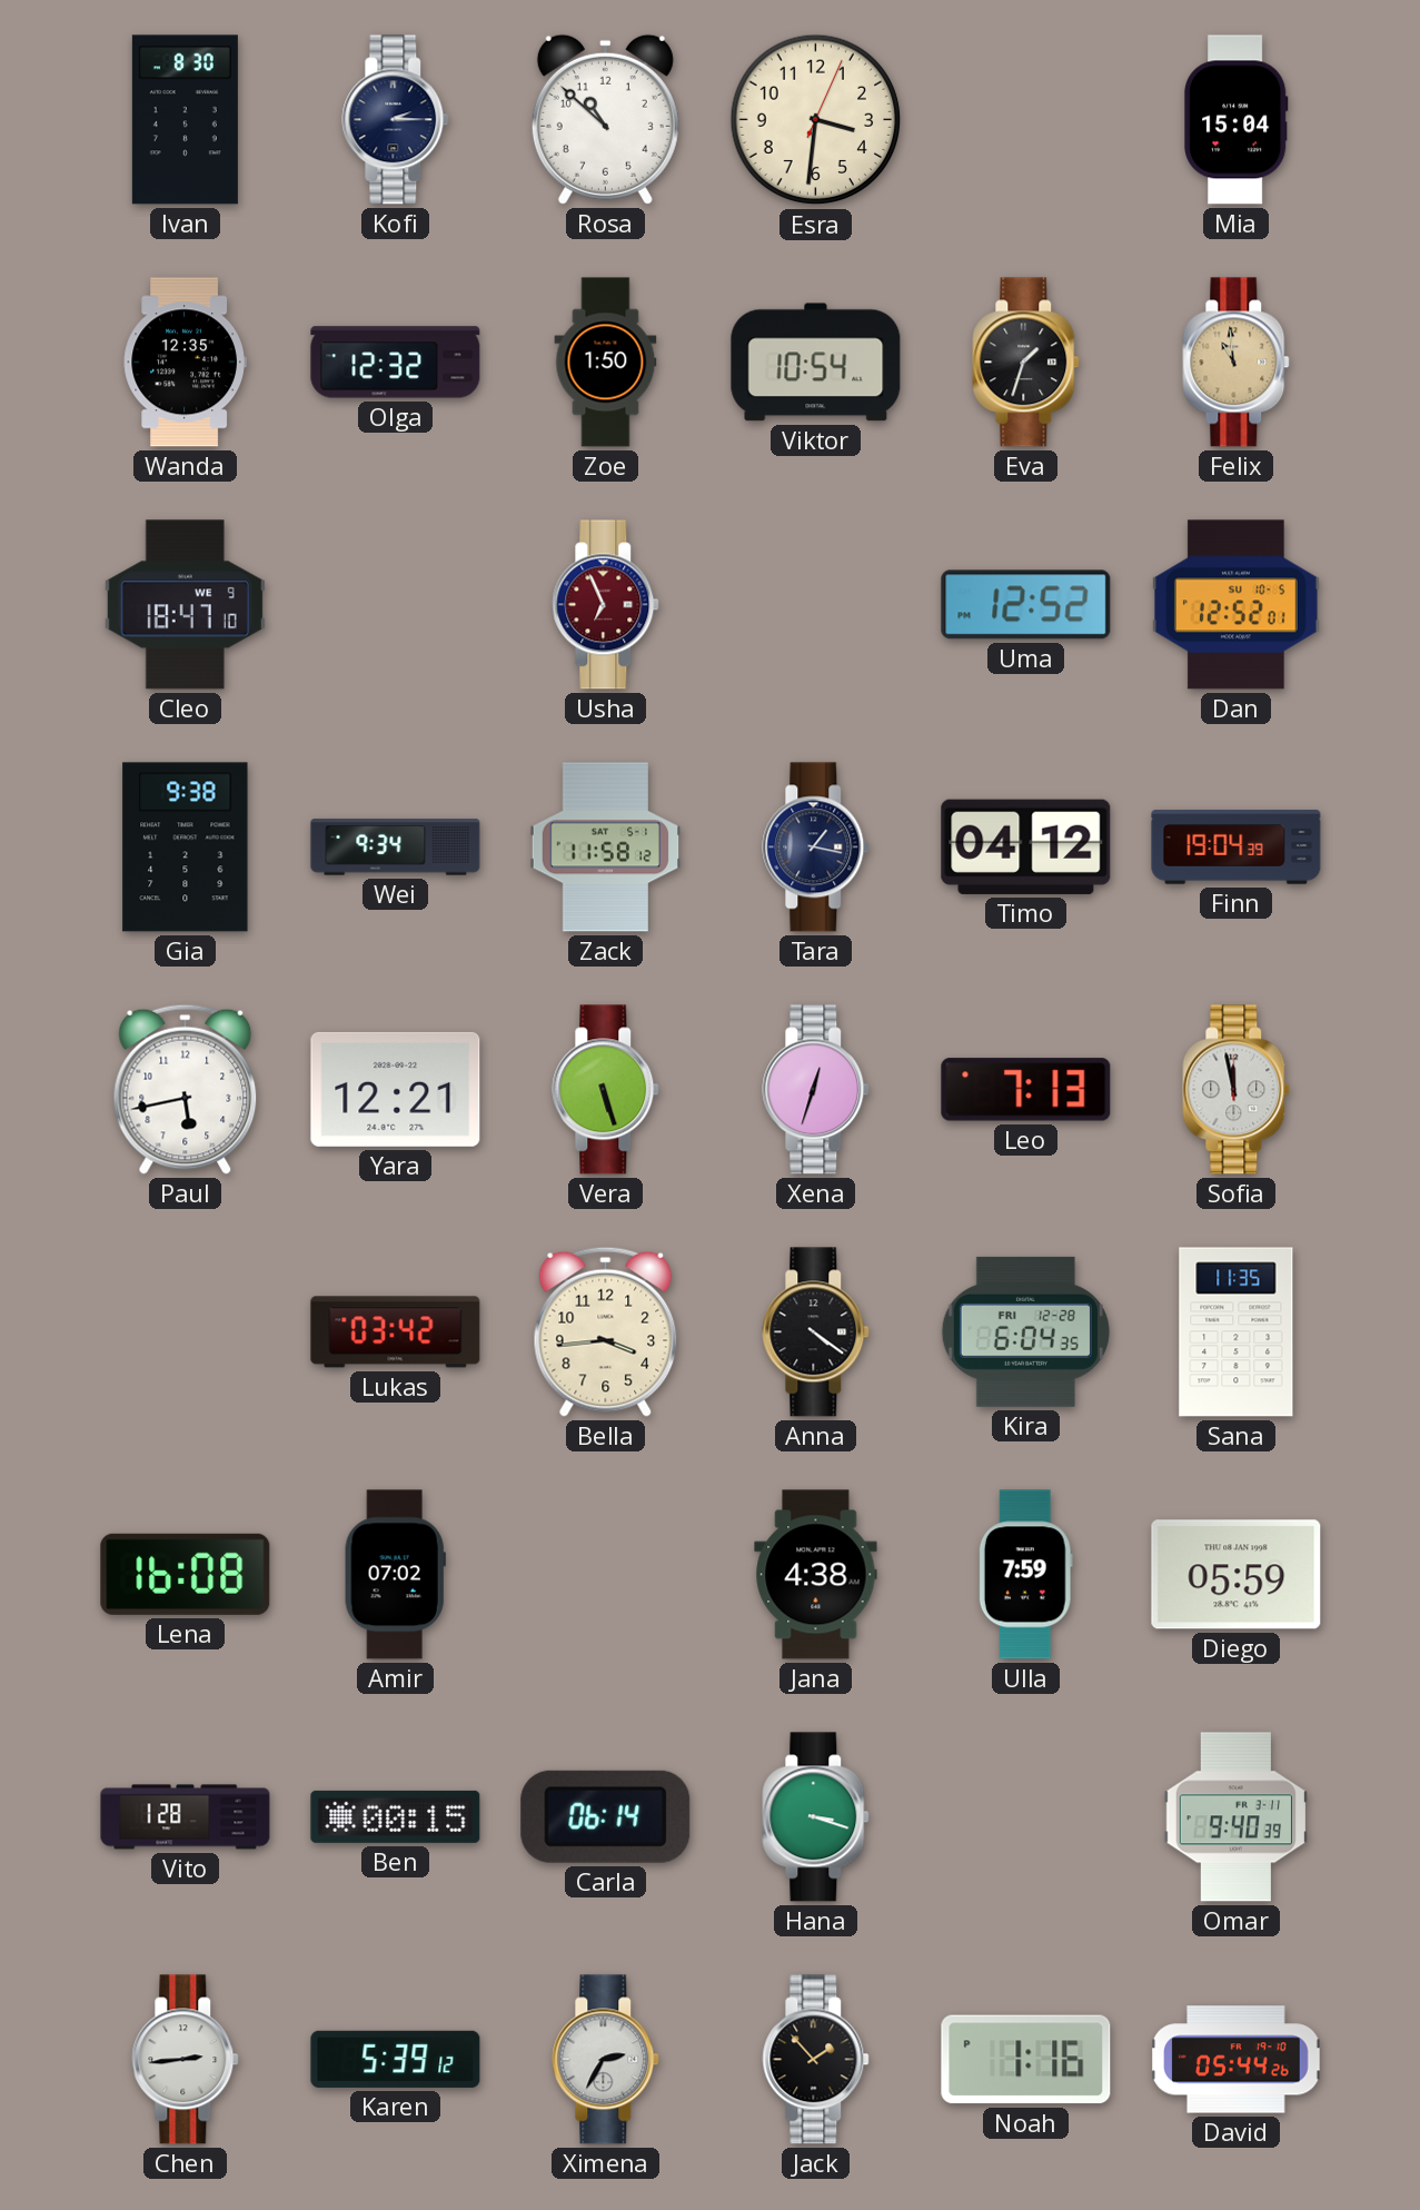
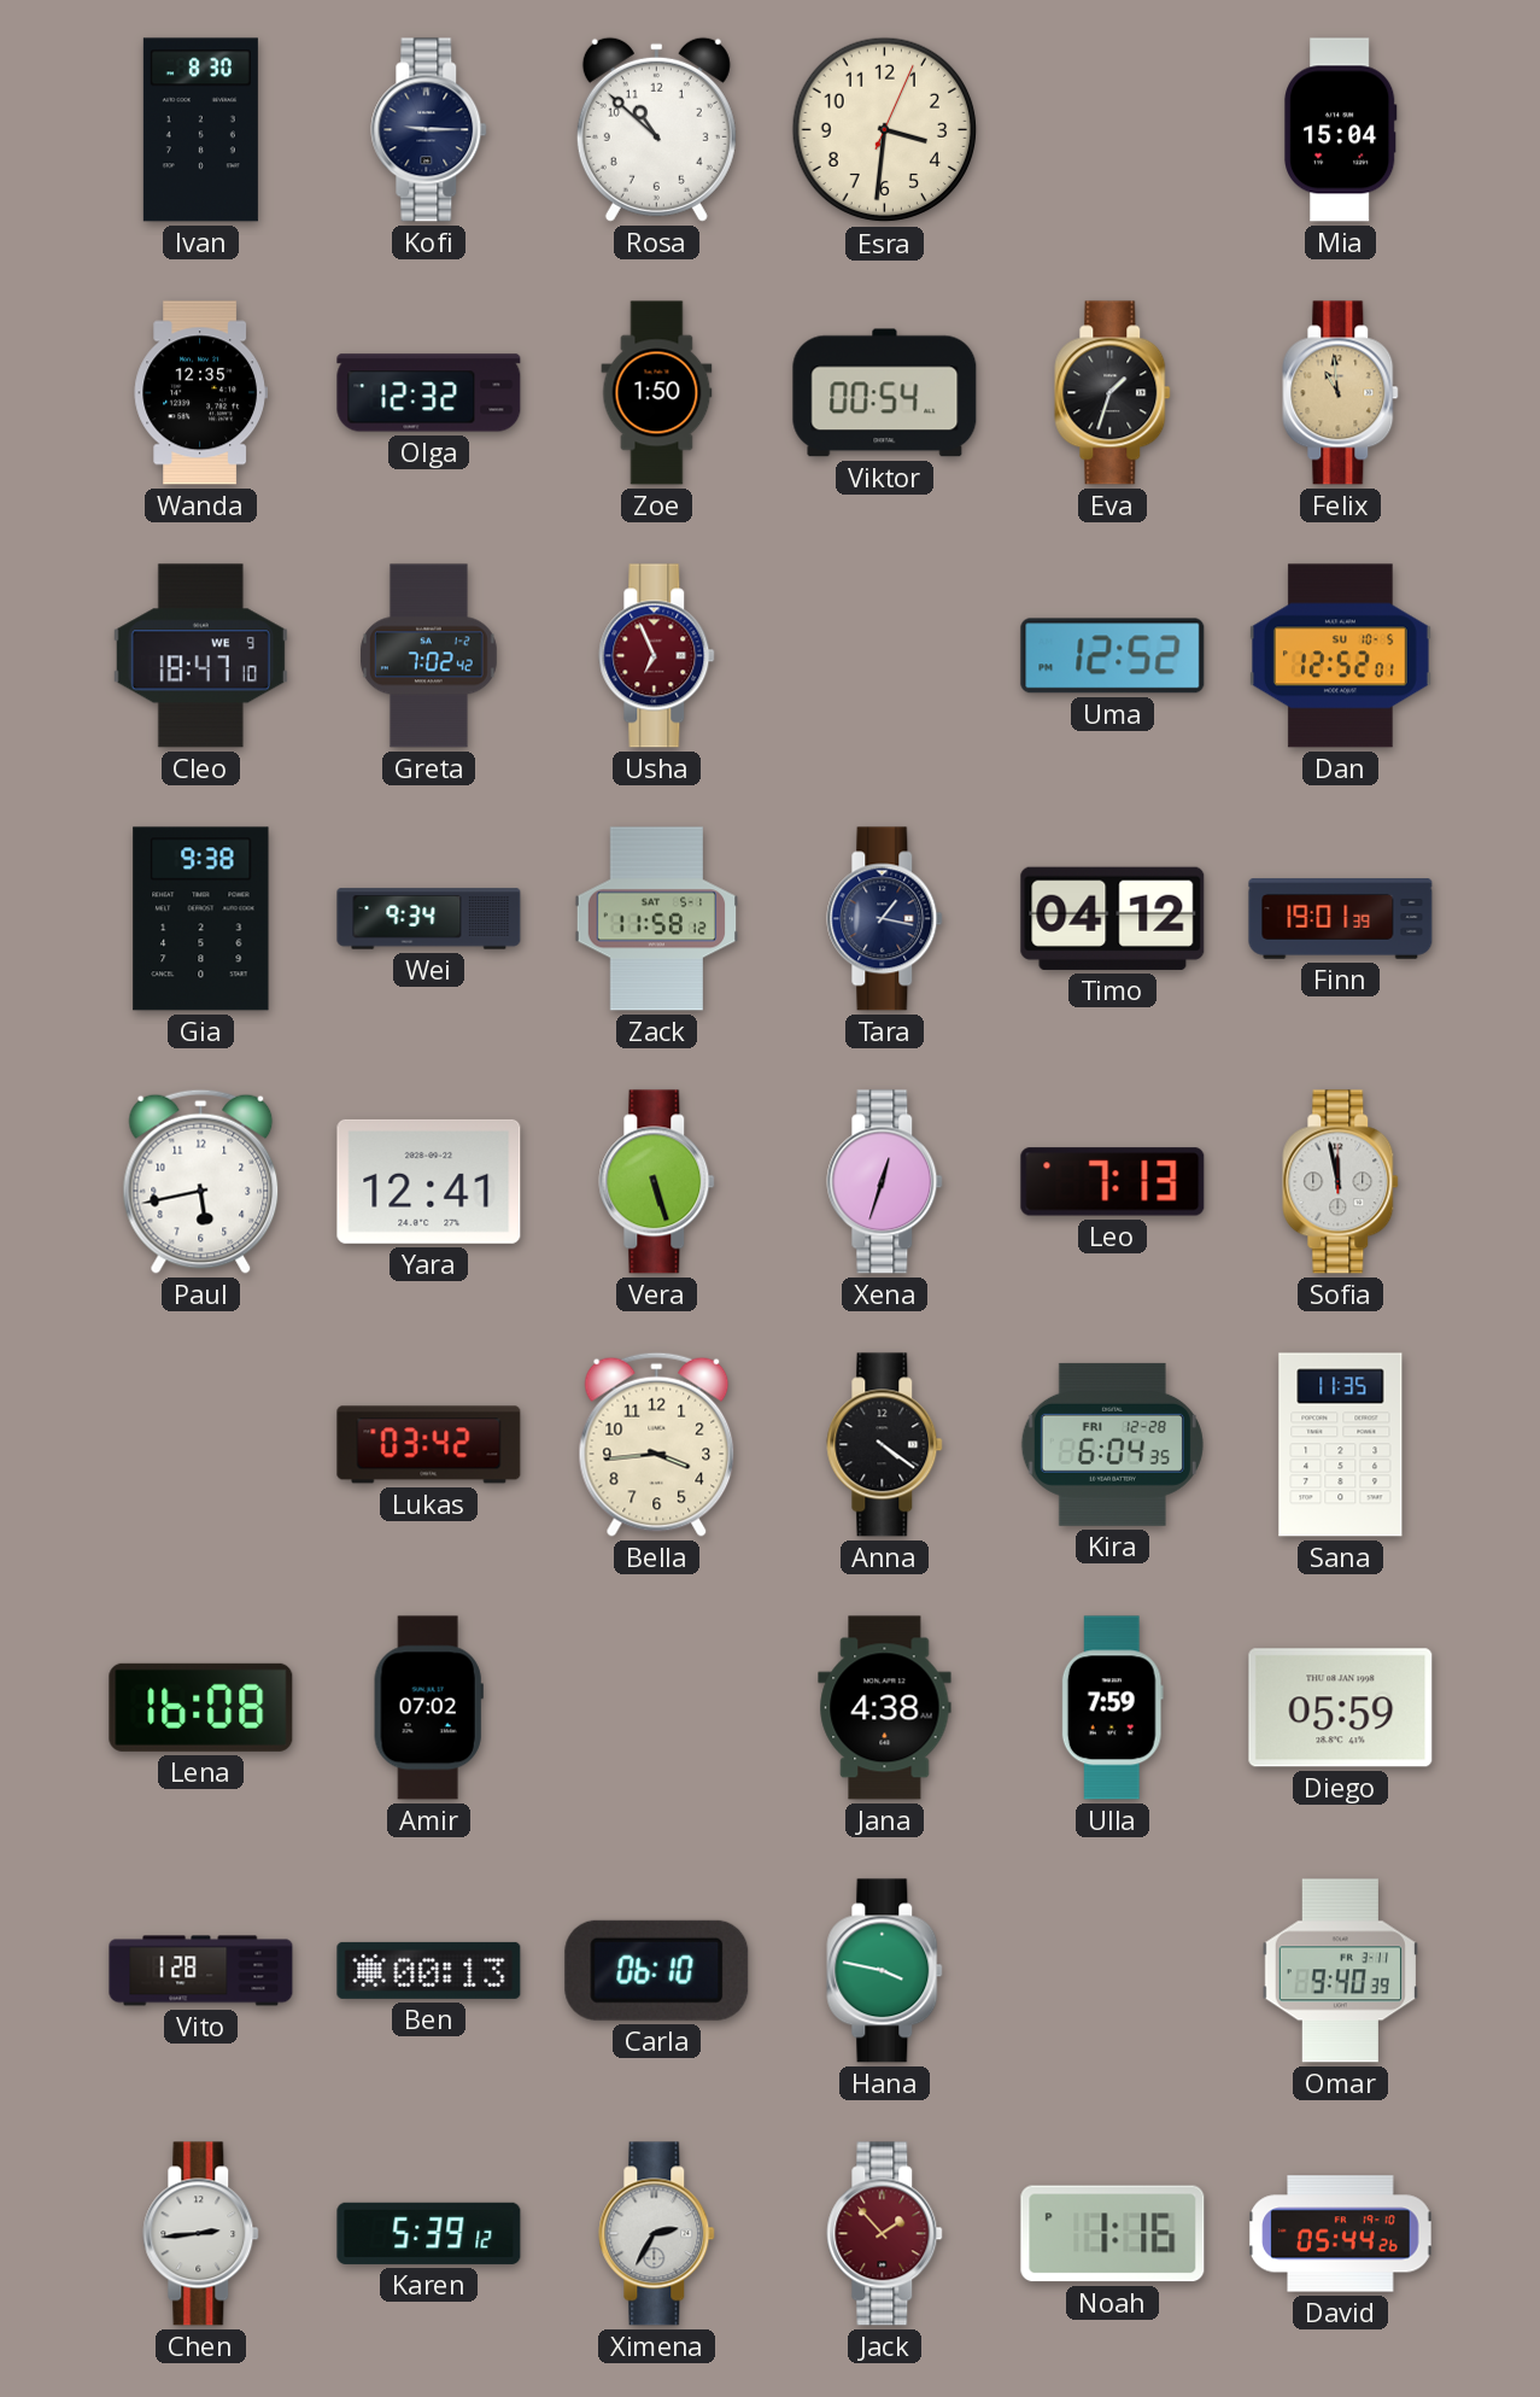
Kofi: 2:15 -> 9:15 (429, 130)
Viktor: 10:54 -> 00:54 (885, 393)
Greta: none -> 7:02 (429, 656)
Finn: 19:04 -> 19:01 (1341, 919)
Yara: 12:21 -> 12:41 (429, 1181)
Ben: 00:15 -> 00:13 (429, 1970)
Carla: 06:14 -> 06:10 (657, 1970)
Hana: 3:18 -> 3:47 (885, 1971)
Jack dial: black -> burgundy (885, 2234)
